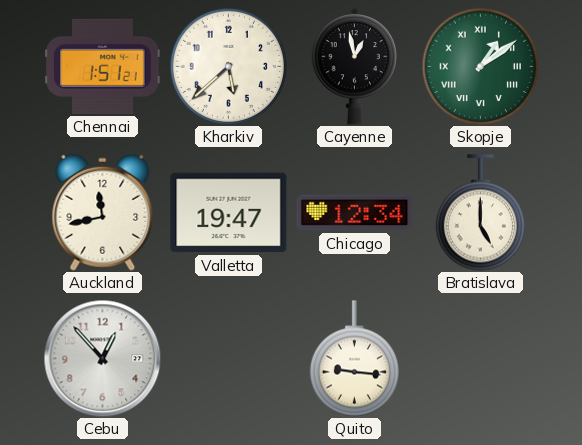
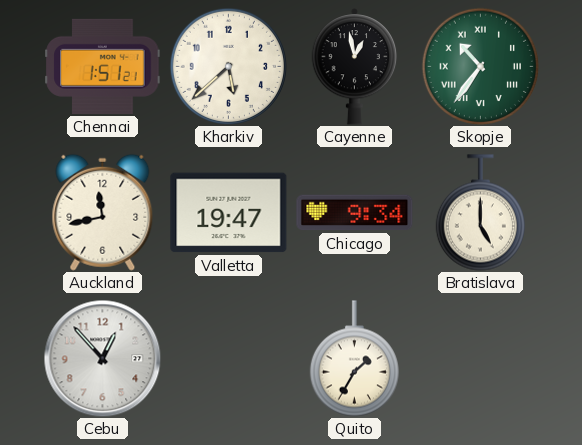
Skopje: 1:09 -> 10:36 (480, 66)
Chicago: 12:34 -> 9:34 (355, 213)
Quito: 9:16 -> 1:35 (354, 359)
